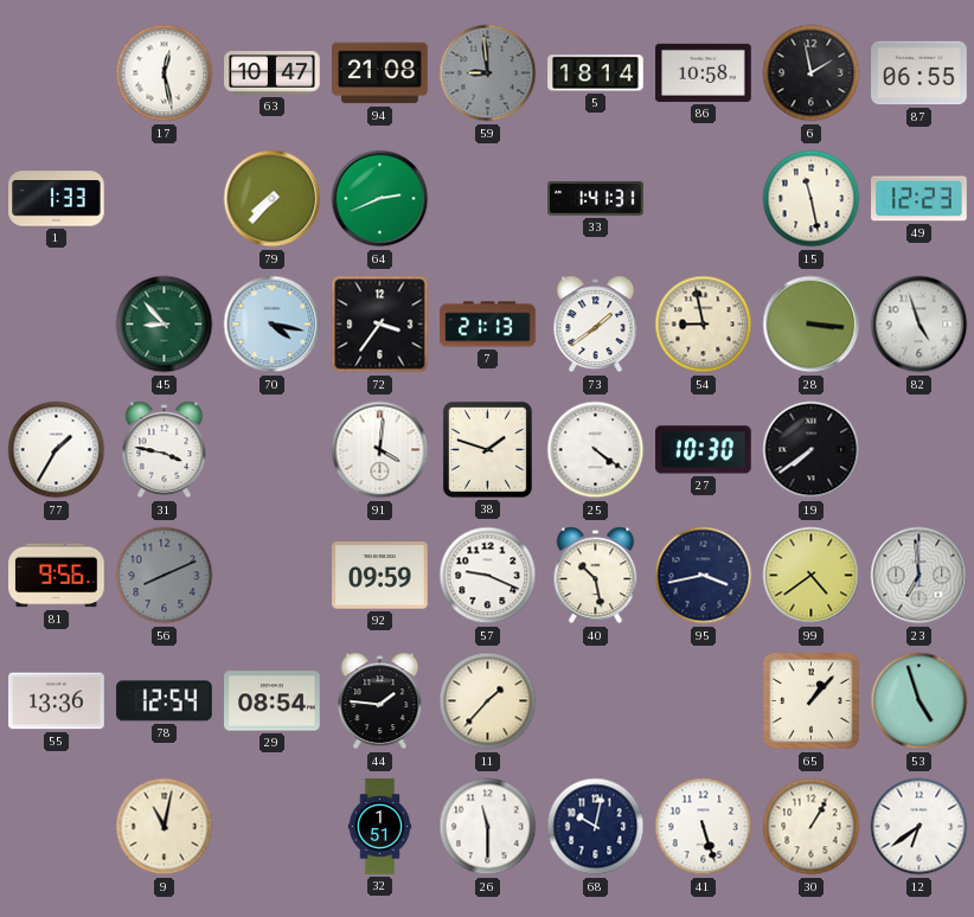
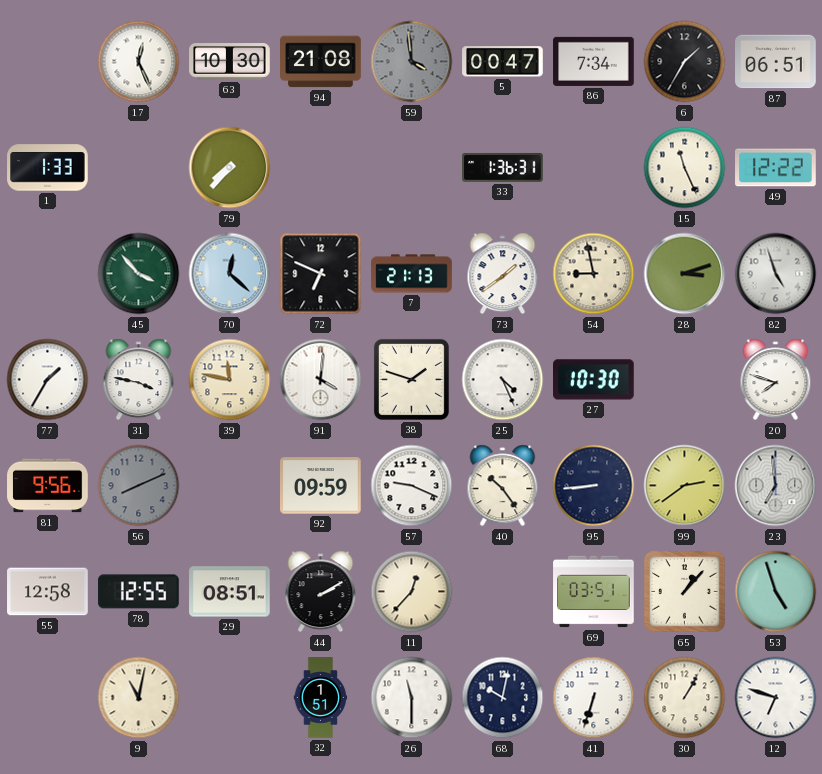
17: 12:28 -> 12:26 (139, 62)
63: 10:47 -> 10:30 (230, 62)
59: 8:59 -> 3:59 (412, 62)
5: 18:14 -> 00:47 (503, 62)
86: 10:58 -> 7:34 (594, 61)
6: 1:58 -> 1:35 (685, 62)
87: 06:55 -> 06:51 (776, 62)
64: 2:41 -> none (380, 199)
33: 1:41 -> 1:36 (503, 167)
15: 11:28 -> 11:26 (685, 168)
49: 12:23 -> 12:22 (776, 168)
45: 8:53 -> 3:53 (139, 274)
70: 4:17 -> 12:22 (230, 274)
72: 3:36 -> 6:49 (321, 274)
28: 3:16 -> 3:12 (685, 274)
39: none -> 11:47 (230, 380)
25: 4:21 -> 4:26 (503, 380)
19: 7:39 -> none (812, 450)
20: none -> 7:48 (776, 380)
40: 10:28 -> 10:24 (503, 486)
95: 3:43 -> 8:44 (594, 486)
99: 4:39 -> 2:39 (685, 486)
55: 13:36 -> 12:58 (48, 592)
78: 12:54 -> 12:55 (139, 592)
29: 08:54 -> 08:51 (230, 592)
44: 1:46 -> 2:10 (321, 592)
11: 1:37 -> 12:37 (412, 592)
69: none -> 03:51 (594, 592)
41: 5:27 -> 6:33 (594, 698)
12: 6:39 -> 6:48 (776, 698)
